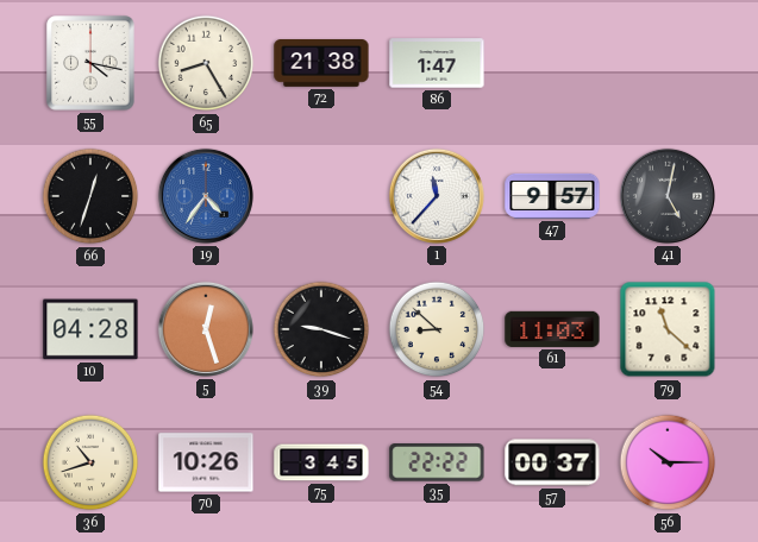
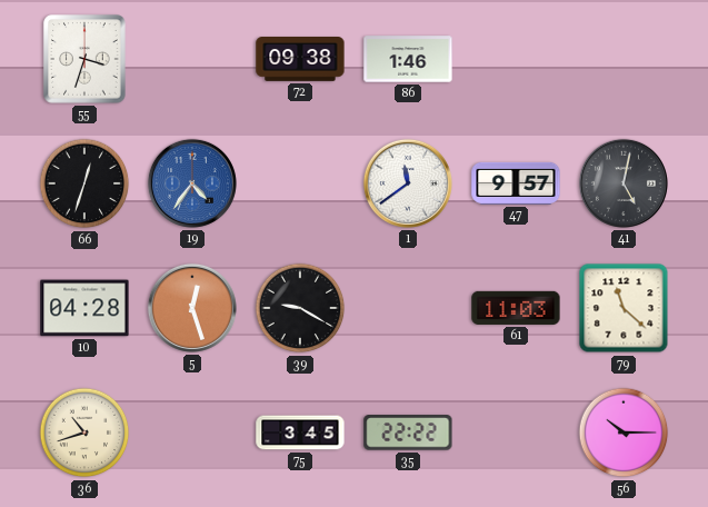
55: 4:17 -> 3:33 (84, 59)
65: 8:25 -> none (206, 63)
72: 21:38 -> 09:38 (300, 60)
86: 1:47 -> 1:46 (408, 59)
1: 11:37 -> 11:39 (408, 183)
39: 9:18 -> 9:20 (300, 308)
54: 8:52 -> none (437, 329)
70: 10:26 -> none (206, 462)
57: 00:37 -> none (552, 462)
